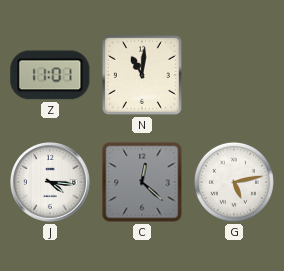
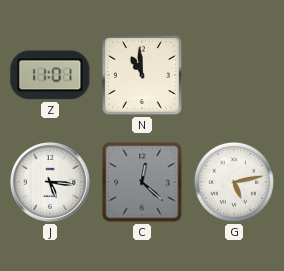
N: 11:01 -> 10:59 (142, 75)
J: 4:16 -> 5:16 (51, 183)
